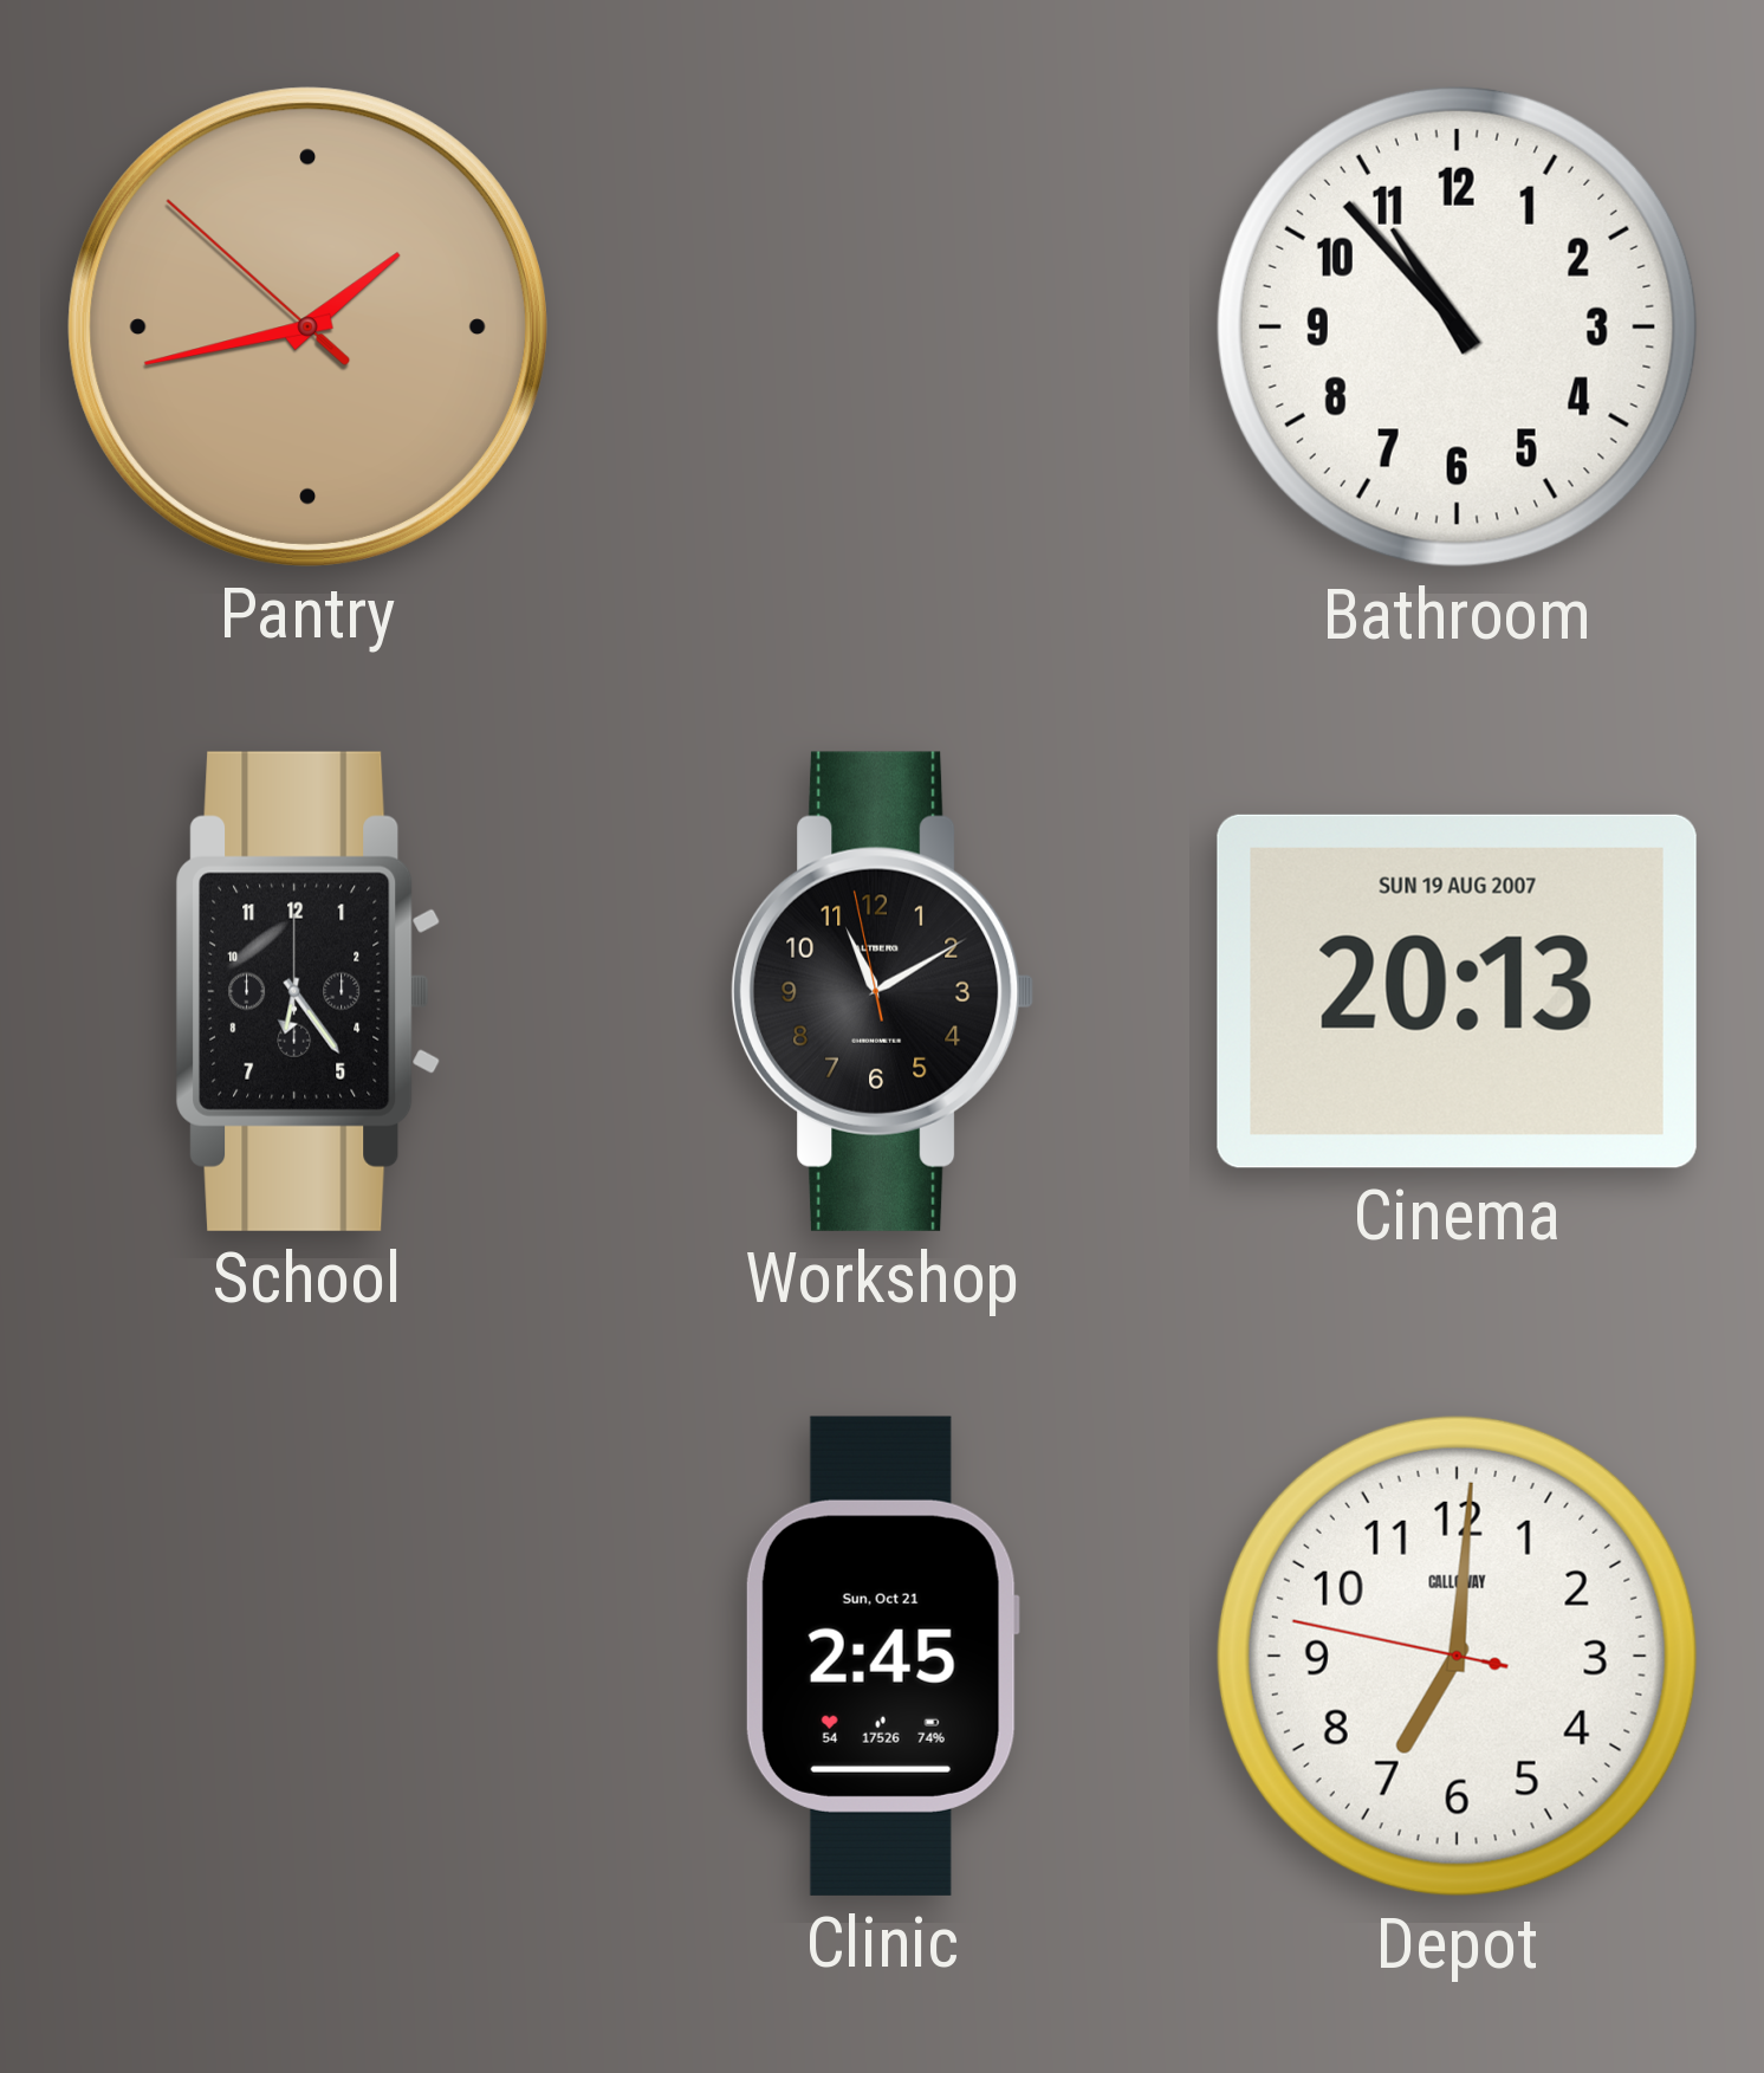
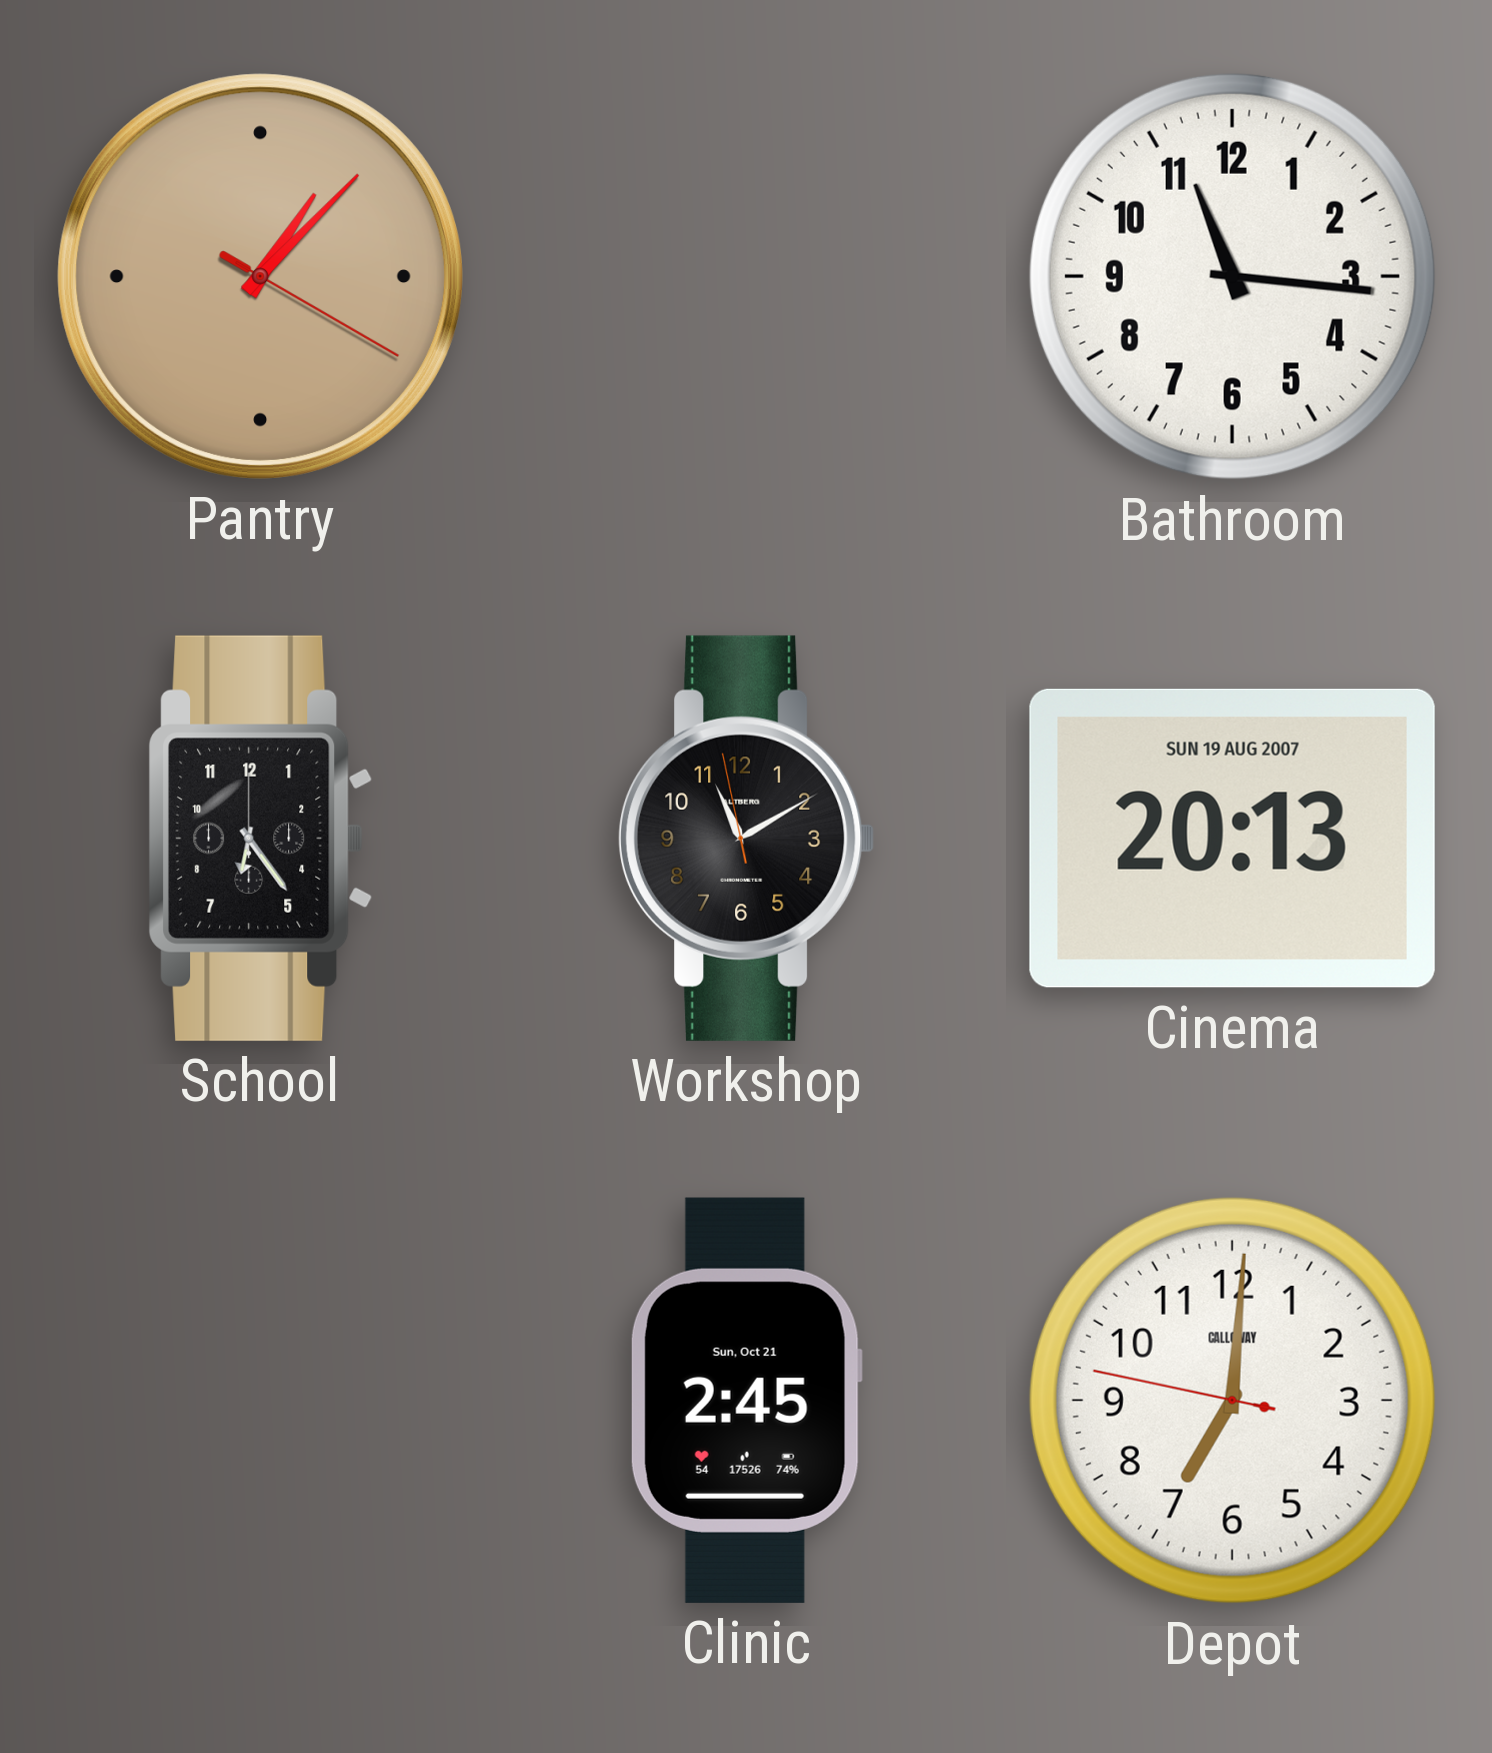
Pantry: 1:42 -> 1:07 (260, 276)
Bathroom: 10:53 -> 11:16 (1232, 276)
